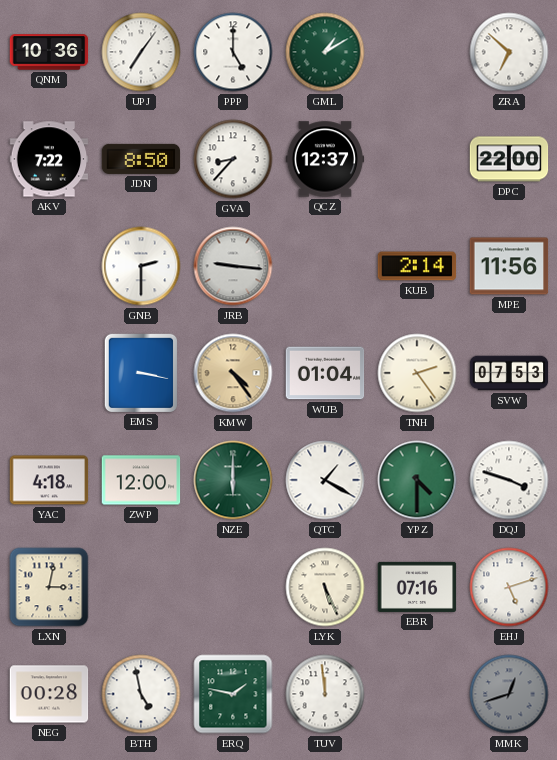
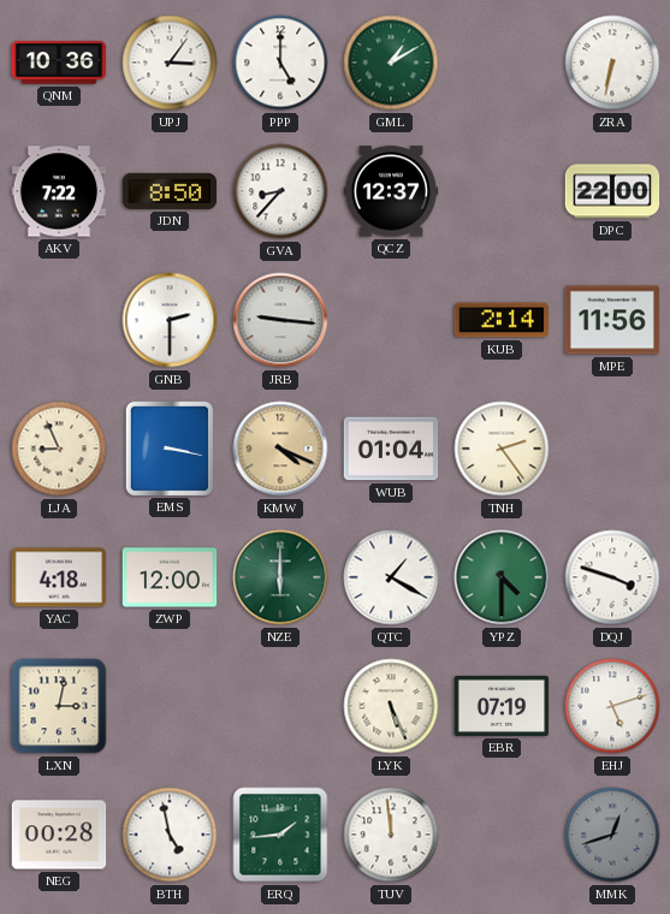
UPJ: 7:06 -> 3:06 (170, 63)
ZRA: 6:52 -> 6:32 (612, 63)
LJA: none -> 8:56 (59, 449)
KMW: 4:24 -> 4:19 (280, 449)
SVW: 07:53 -> none (509, 373)
EBR: 07:16 -> 07:19 (502, 706)
ERQ: 1:47 -> 1:44 (280, 835)
